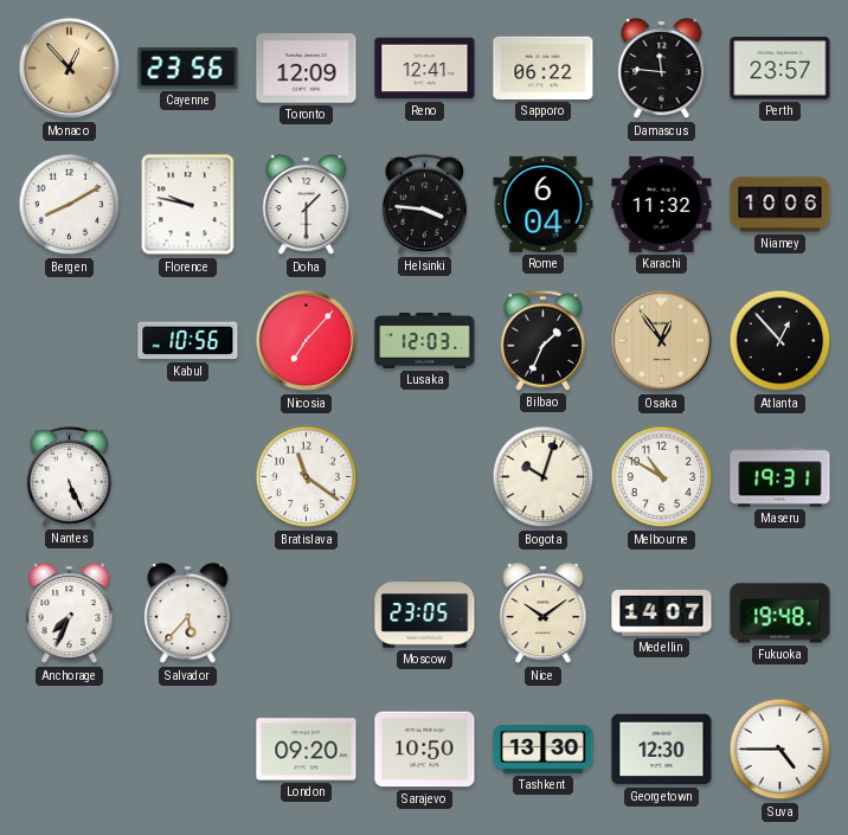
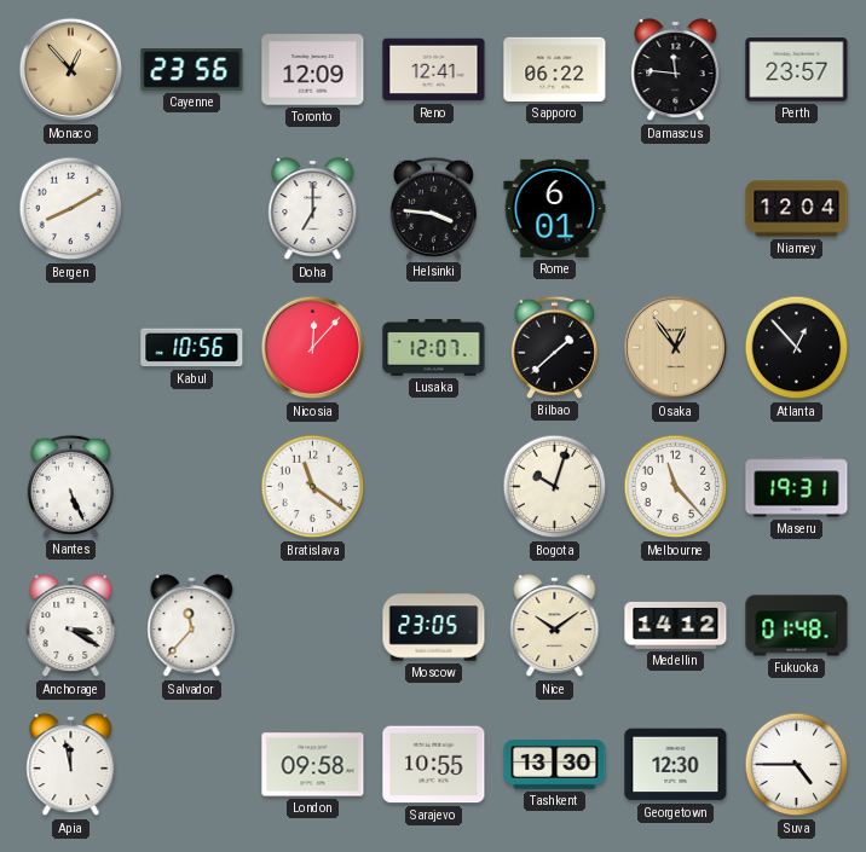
Florence: 9:47 -> none (188, 205)
Doha: 1:30 -> 7:00 (313, 210)
Rome: 6:04 -> 6:01 (555, 208)
Karachi: 11:32 -> none (662, 204)
Niamey: 10:06 -> 12:04 (797, 209)
Nicosia: 7:07 -> 12:07 (313, 348)
Lusaka: 12:03 -> 12:07 (434, 348)
Bilbao: 1:34 -> 1:38 (554, 347)
Melbourne: 10:50 -> 11:23 (676, 487)
Anchorage: 7:34 -> 3:20 (71, 627)
Salvador: 5:37 -> 11:37 (192, 627)
Medellin: 14:07 -> 14:12 (676, 625)
Fukuoka: 19:48 -> 01:48 (797, 626)
Apia: none -> 11:58 (71, 766)
London: 09:20 -> 09:58 (313, 765)
Sarajevo: 10:50 -> 10:55 (434, 765)
